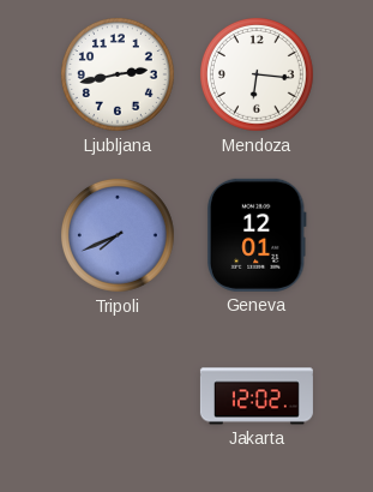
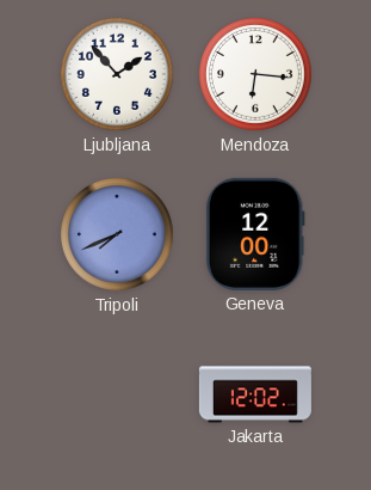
Ljubljana: 2:43 -> 1:53 (117, 74)
Geneva: 12:01 -> 12:00 (255, 234)
